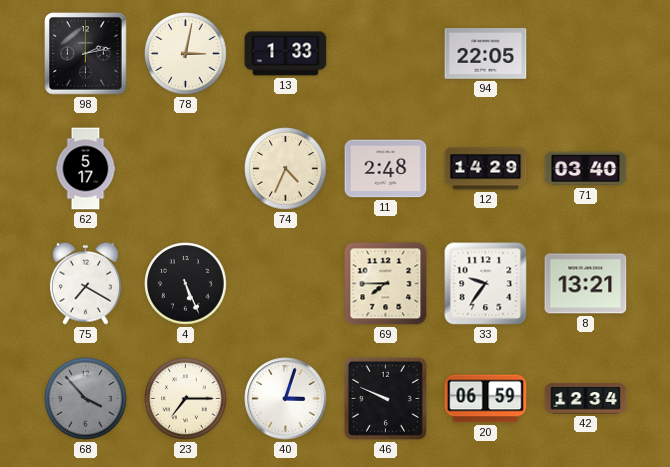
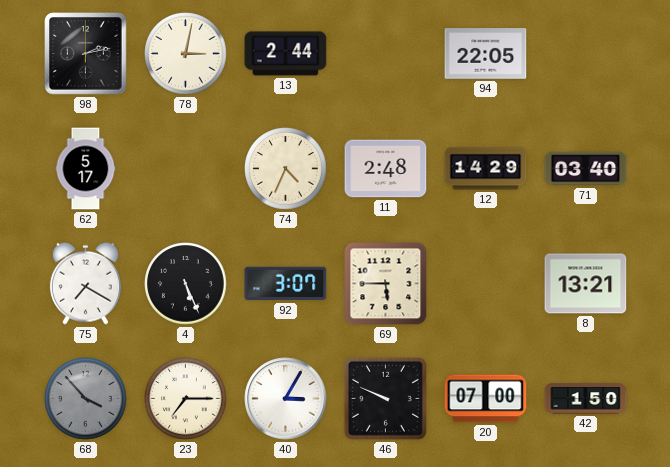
13: 1:33 -> 2:44 (286, 54)
92: none -> 3:07 (286, 284)
69: 7:45 -> 5:45 (386, 284)
33: 9:36 -> none (486, 284)
40: 3:03 -> 3:05 (286, 399)
20: 06:59 -> 07:00 (486, 399)
42: 12:34 -> 1:50 (586, 399)
